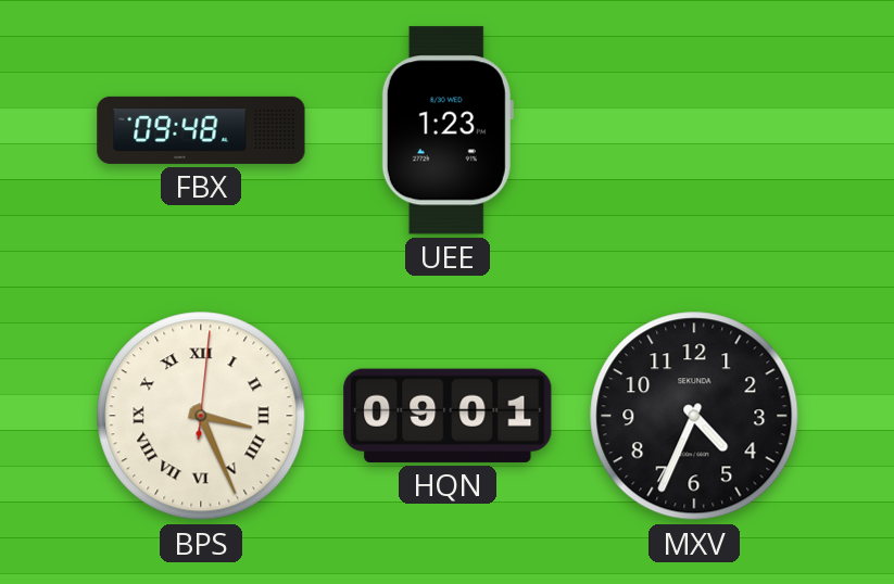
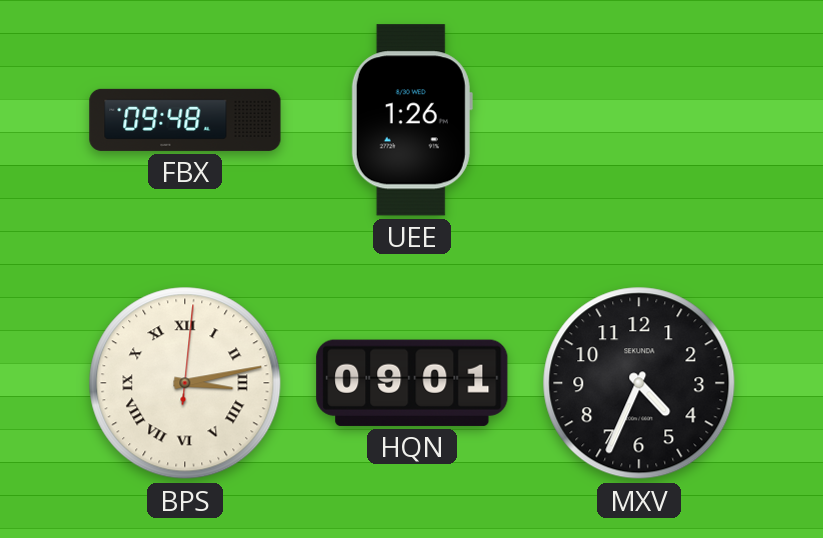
UEE: 1:23 -> 1:26 (412, 120)
BPS: 3:26 -> 3:13 (185, 383)
